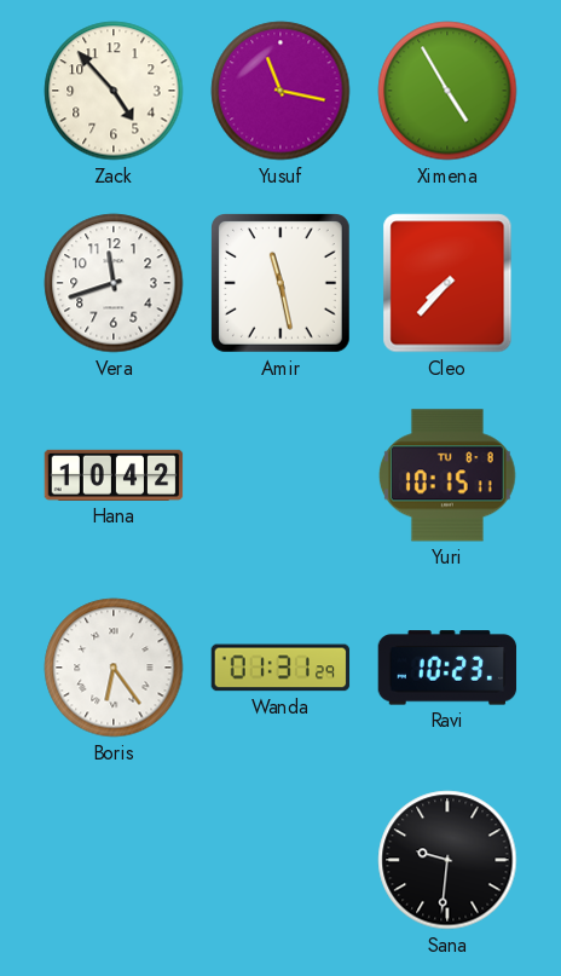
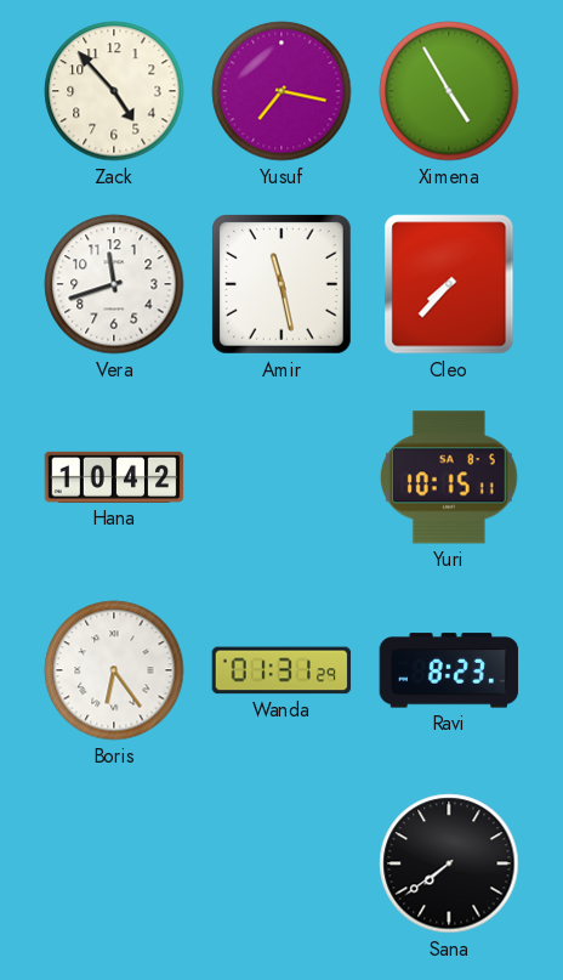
Yusuf: 11:17 -> 7:17 (281, 91)
Yuri date: TU 8-8 -> SA 8-5 (449, 477)
Ravi: 10:23 -> 8:23 (449, 670)
Sana: 9:31 -> 7:39 (449, 863)
